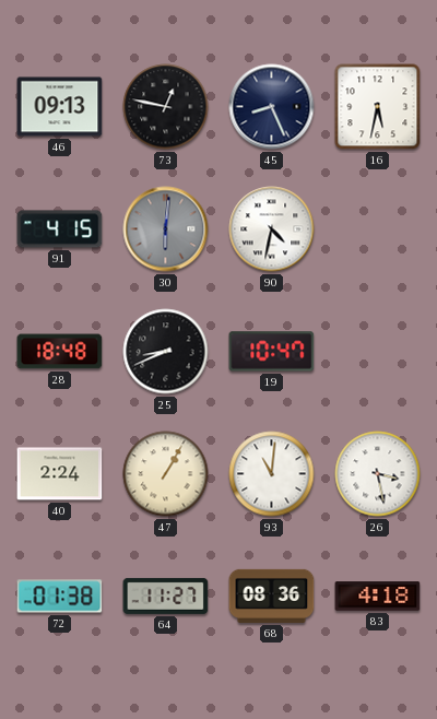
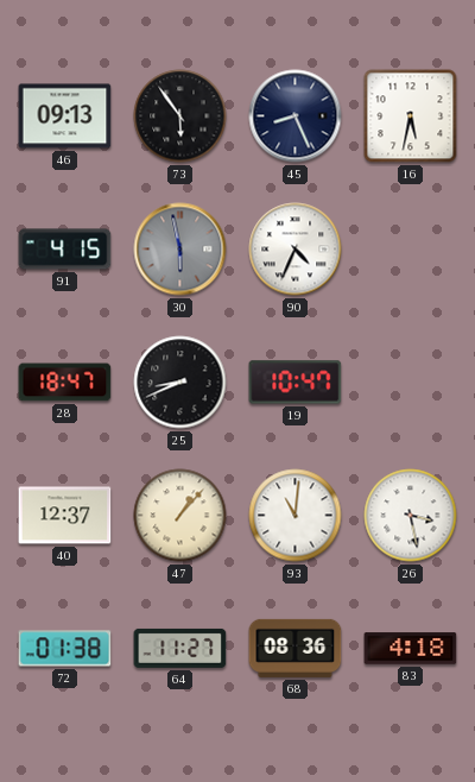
73: 12:47 -> 5:54 (180, 116)
30: 6:01 -> 5:58 (180, 250)
90: 4:32 -> 4:34 (296, 250)
28: 18:48 -> 18:47 (65, 383)
40: 2:24 -> 12:37 (65, 516)
47: 1:05 -> 1:07 (180, 516)
